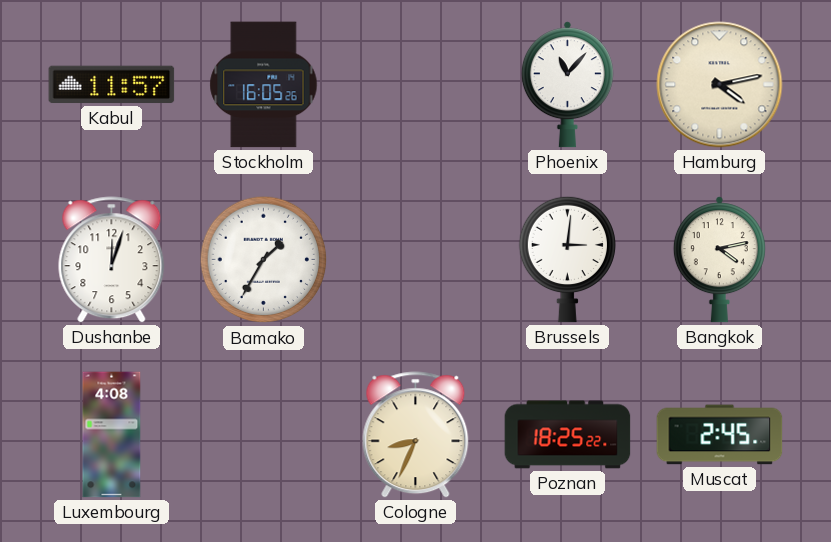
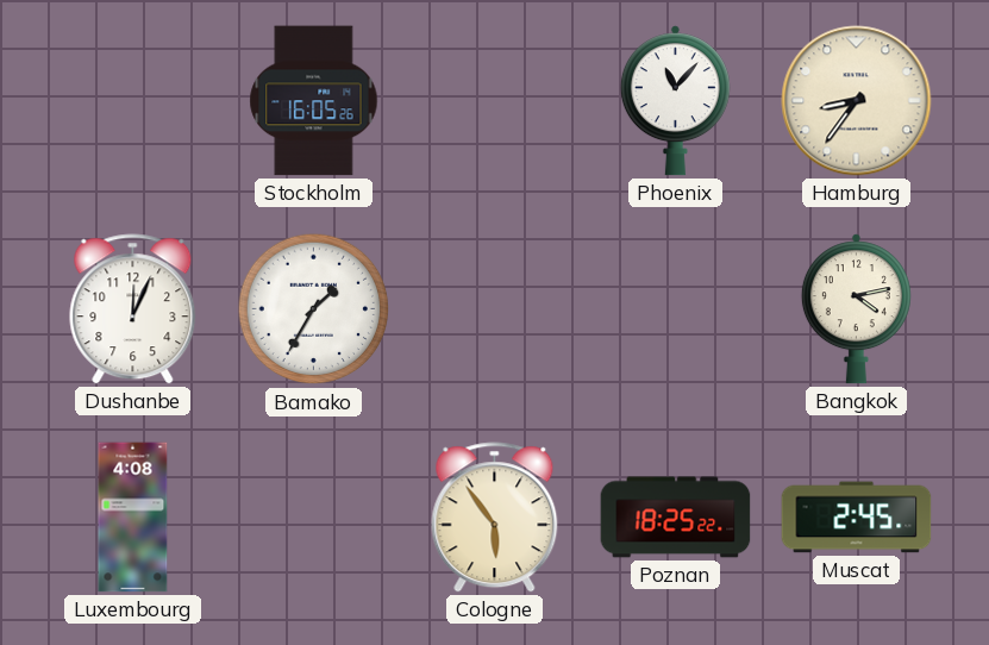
Kabul: 11:57 -> none (112, 85)
Hamburg: 4:13 -> 8:36 (857, 101)
Dushanbe: 12:03 -> 12:04 (133, 309)
Brussels: 3:01 -> none (567, 259)
Cologne: 8:34 -> 5:54 (495, 518)
